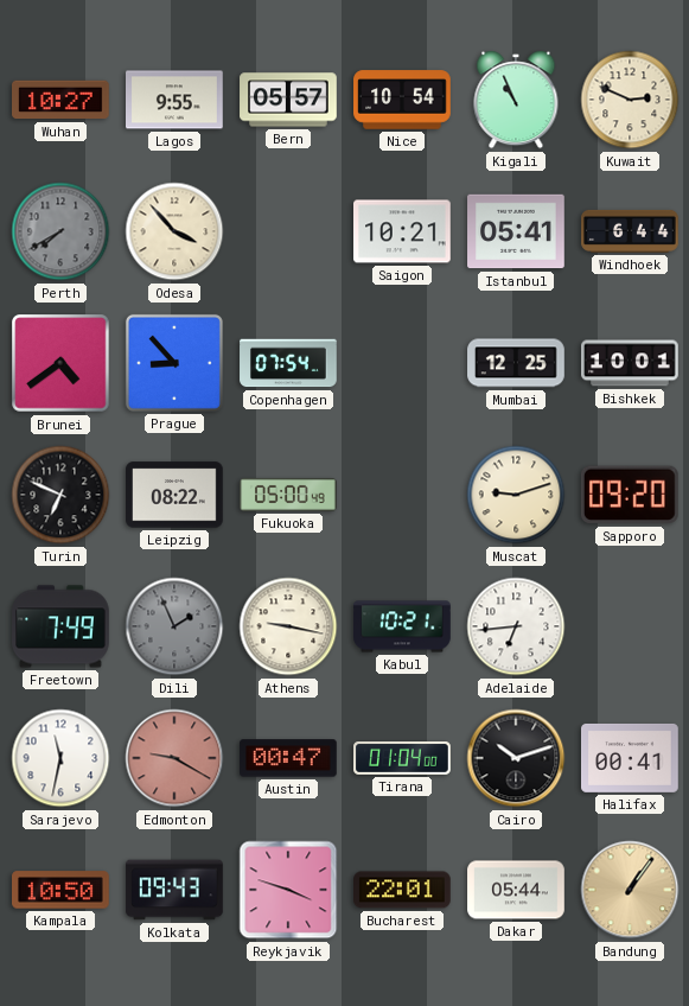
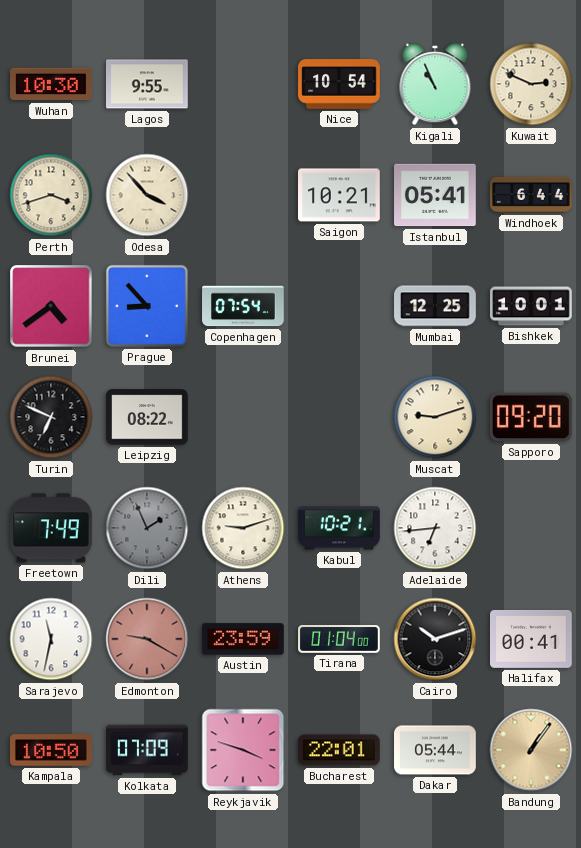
Wuhan: 10:27 -> 10:30 (52, 84)
Bern: 05:57 -> none (288, 100)
Perth: 7:40 -> 3:42 (51, 195)
Perth dial: grey -> cream (51, 195)
Fukuoka: 05:00 -> none (288, 495)
Athens: 9:17 -> 9:12 (243, 528)
Austin: 00:47 -> 23:59 (243, 639)
Kolkata: 09:43 -> 07:09 (147, 750)
